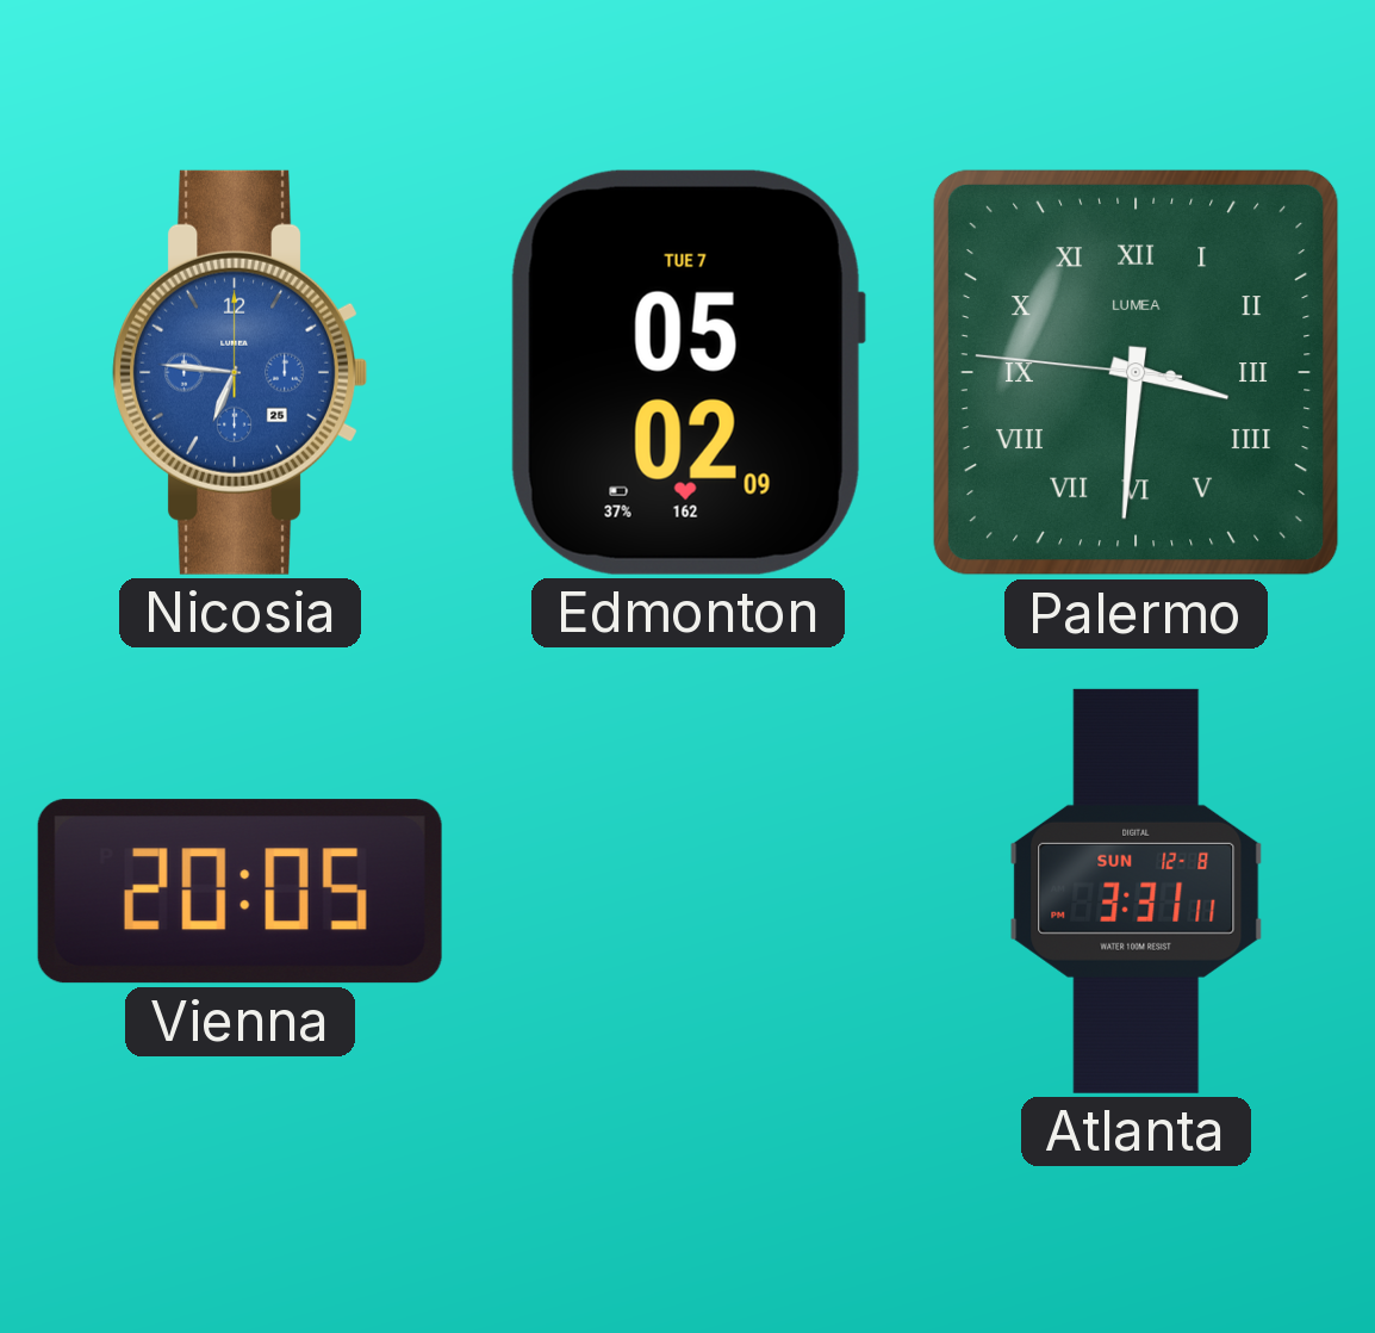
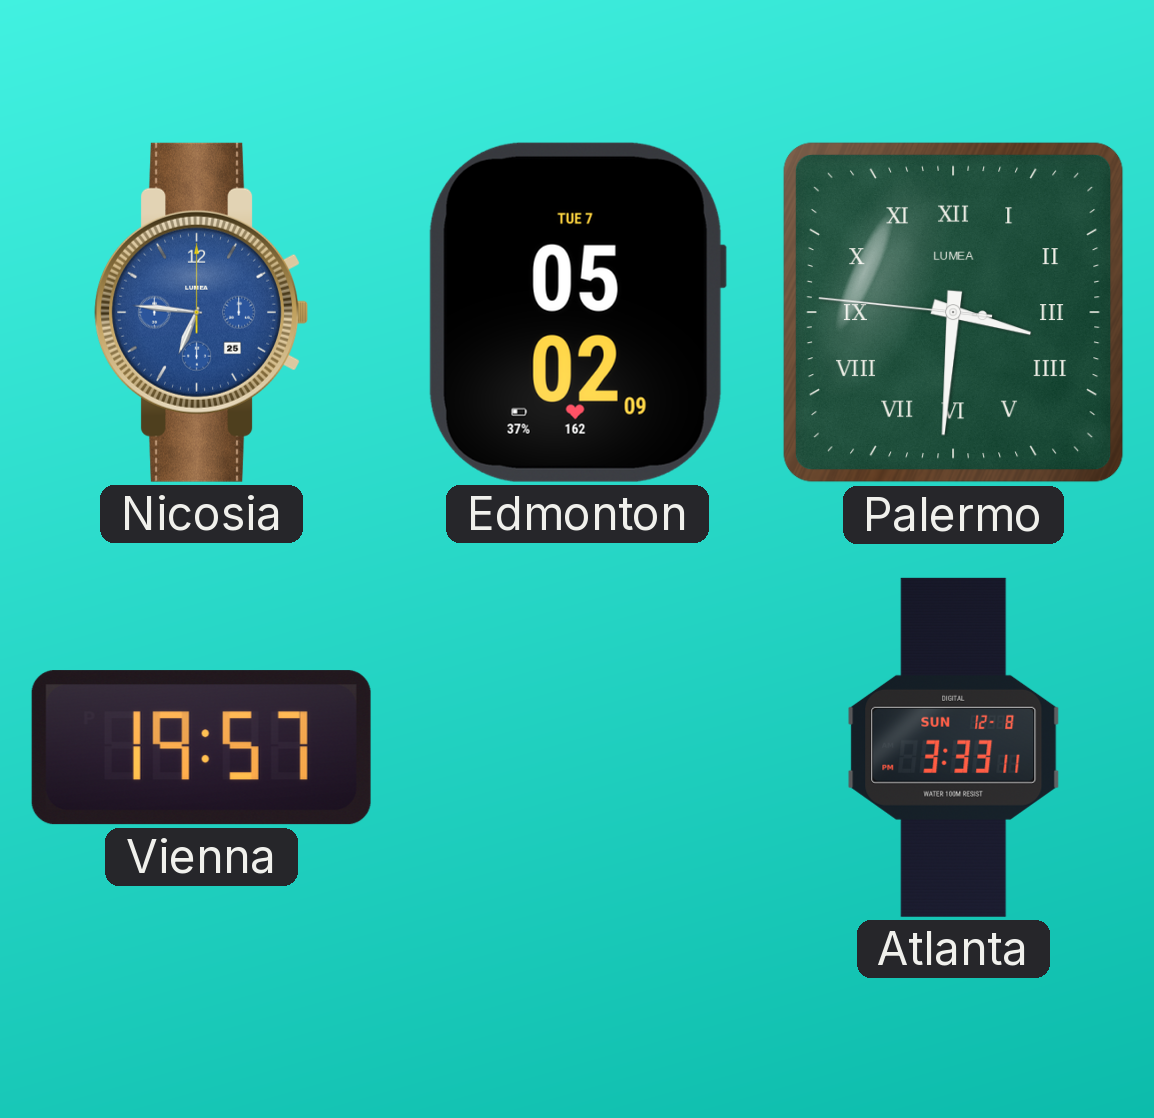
Vienna: 20:05 -> 19:57 (201, 748)
Atlanta: 3:31 -> 3:33 (954, 747)
